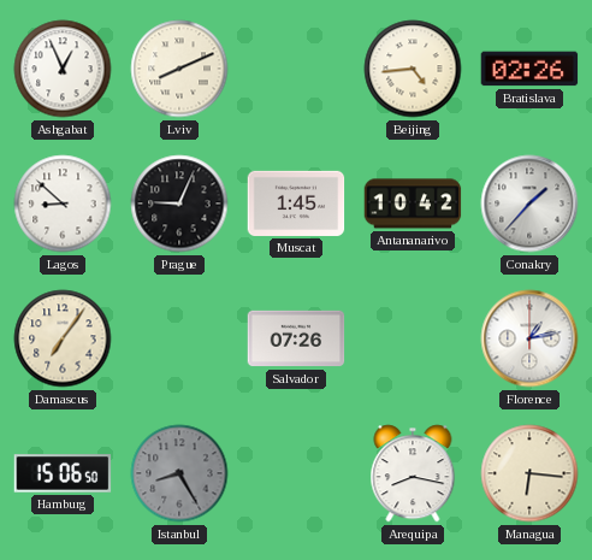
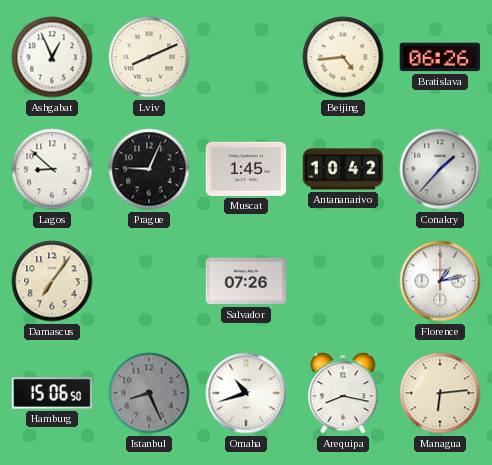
Bratislava: 02:26 -> 06:26 (440, 57)
Istanbul: 8:25 -> 8:26 (149, 393)
Omaha: none -> 10:42 (246, 393)
Managua: 6:16 -> 6:14 (440, 393)
